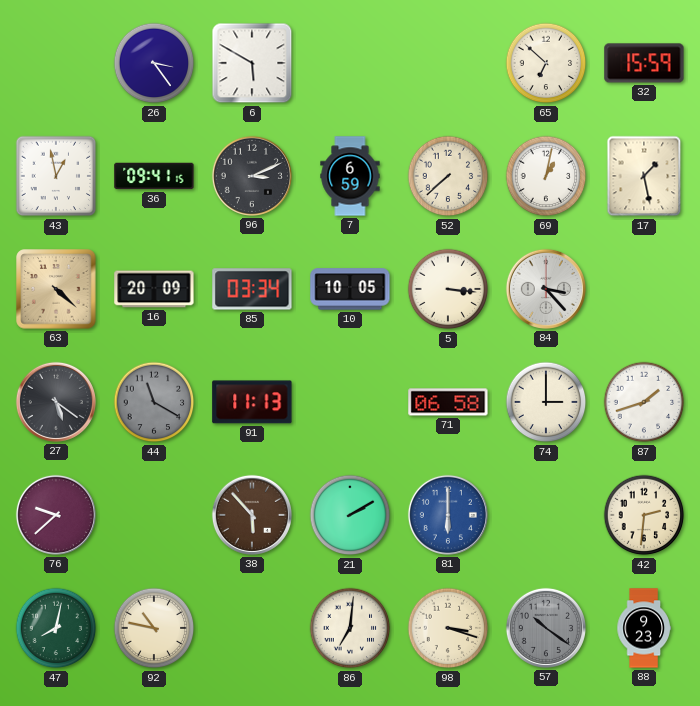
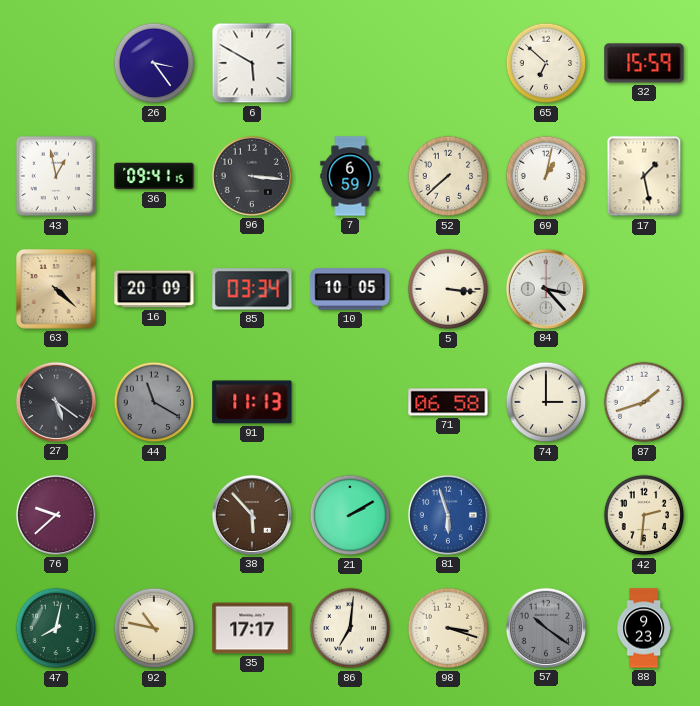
96: 3:11 -> 3:16 (252, 176)
81: 6:00 -> 5:57 (448, 515)
35: none -> 17:17 (252, 628)
